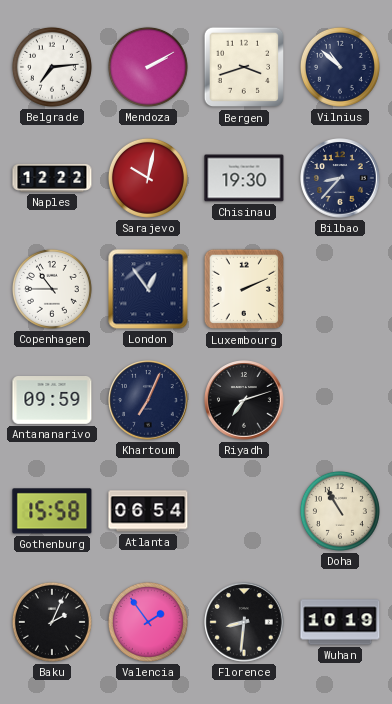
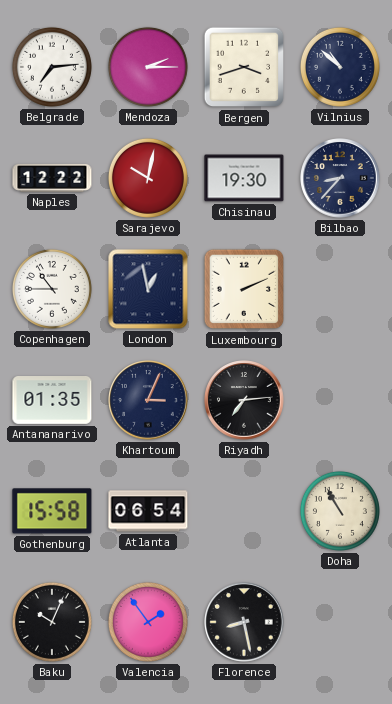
Mendoza: 2:10 -> 2:15 (148, 67)
London: 12:54 -> 12:58 (148, 289)
Antananarivo: 09:59 -> 01:35 (52, 401)
Khartoum: 7:04 -> 3:04 (148, 400)
Riyadh: 7:12 -> 7:14 (244, 400)
Baku: 2:04 -> 10:04 (52, 622)
Florence: 8:31 -> 8:28 (244, 622)
Wuhan: 10:19 -> none (340, 622)
